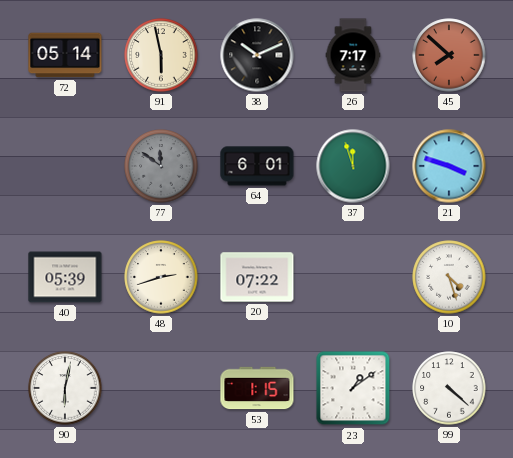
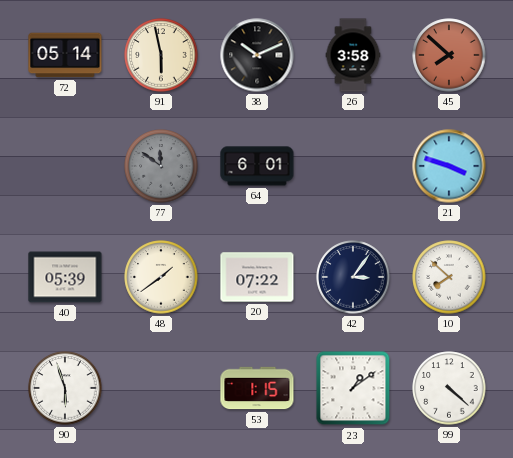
26: 7:17 -> 3:58 (353, 55)
37: 11:57 -> none (353, 166)
48: 2:42 -> 1:39 (161, 277)
42: none -> 3:06 (353, 277)
10: 4:27 -> 7:52 (449, 277)
90: 6:02 -> 5:57 (65, 388)
